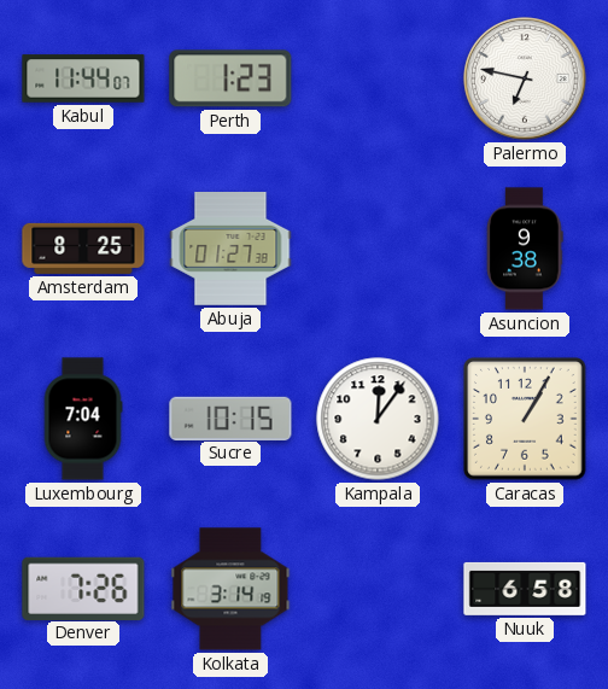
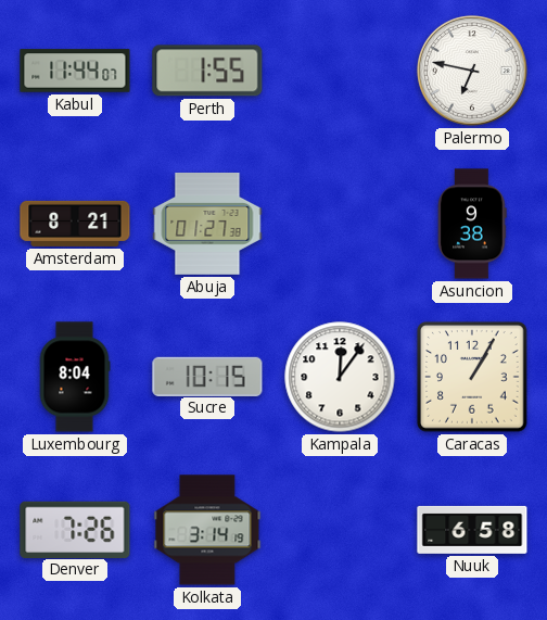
Perth: 1:23 -> 1:55 (207, 71)
Amsterdam: 8:25 -> 8:21 (75, 224)
Luxembourg: 7:04 -> 8:04 (75, 377)
